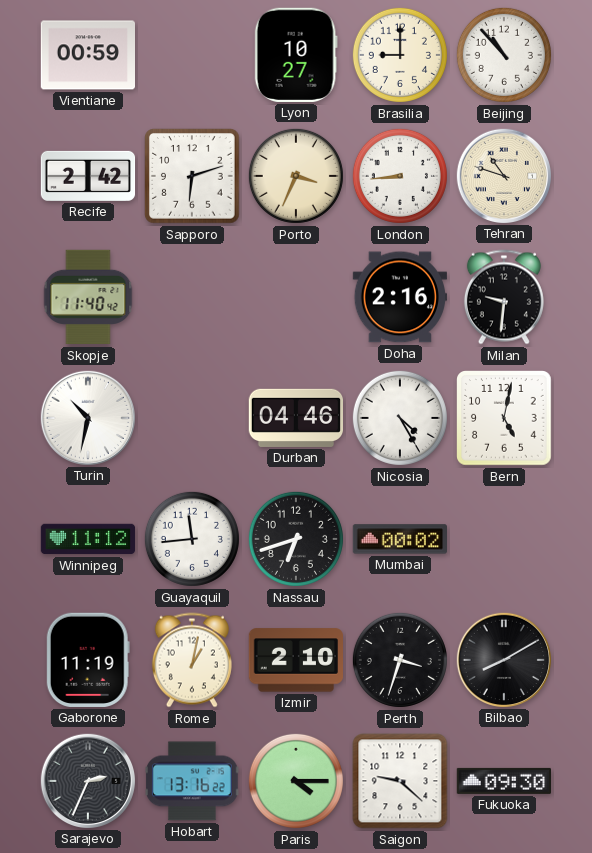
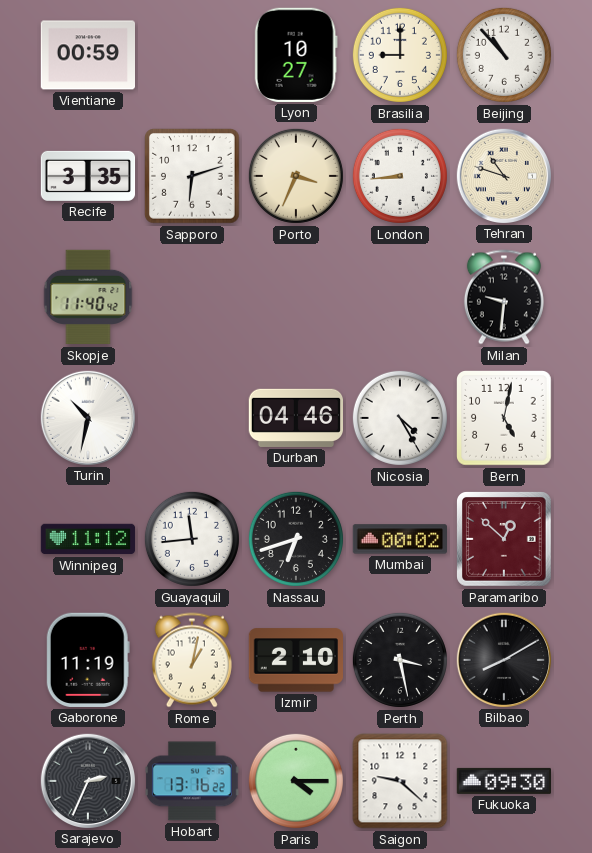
Recife: 2:42 -> 3:35 (88, 176)
Doha: 2:16 -> none (399, 297)
Paramaribo: none -> 12:52 (504, 539)
Perth: 3:33 -> 3:28 (400, 660)
